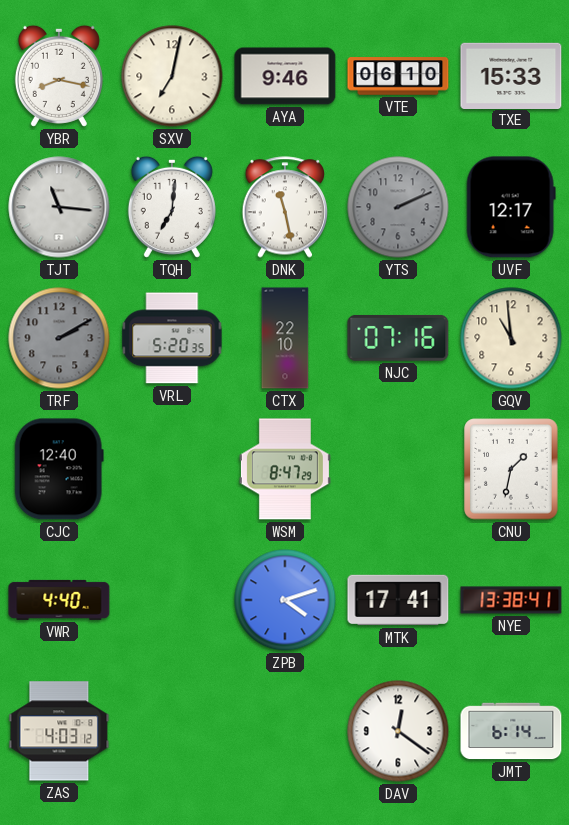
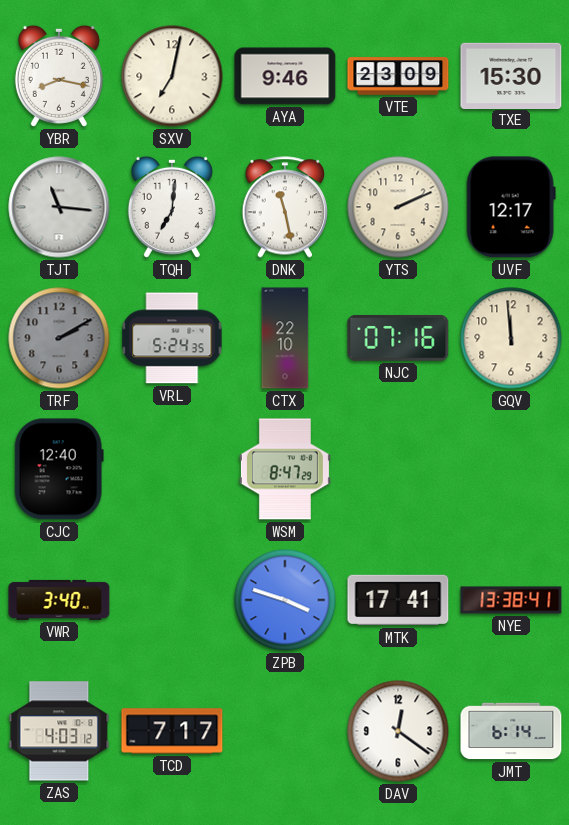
VTE: 06:10 -> 23:09 (398, 76)
TXE: 15:33 -> 15:30 (511, 75)
YTS dial: grey -> cream (398, 207)
VRL: 5:20 -> 5:24 (172, 338)
GQV: 10:59 -> 11:59 (511, 338)
CNU: 1:32 -> none (511, 469)
VWR: 4:40 -> 3:40 (59, 600)
ZPB: 4:12 -> 3:48 (285, 600)
TCD: none -> 7:17 (172, 731)
